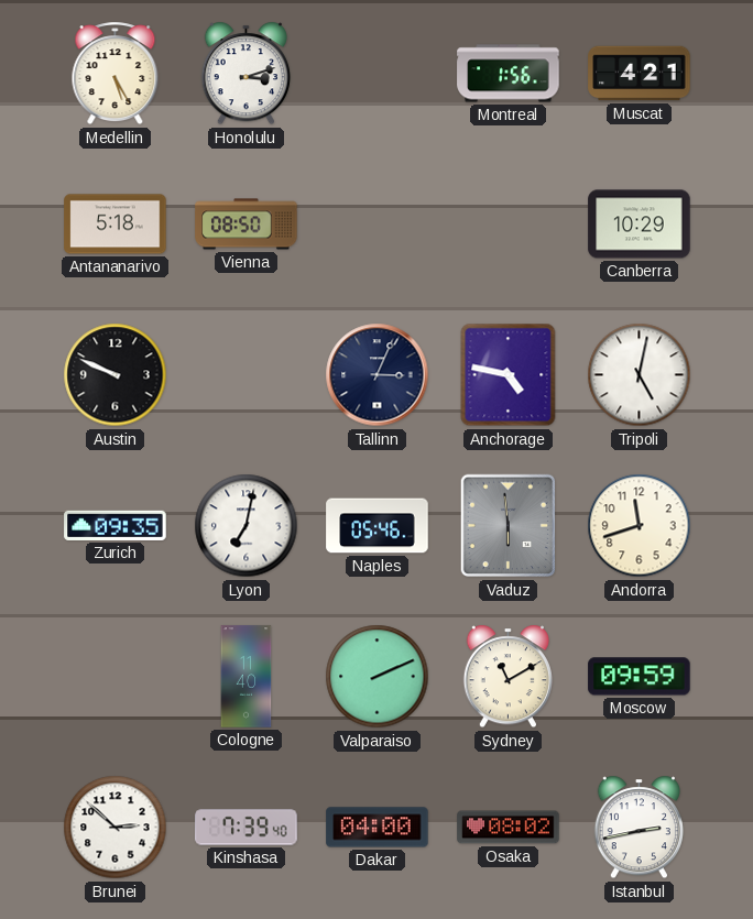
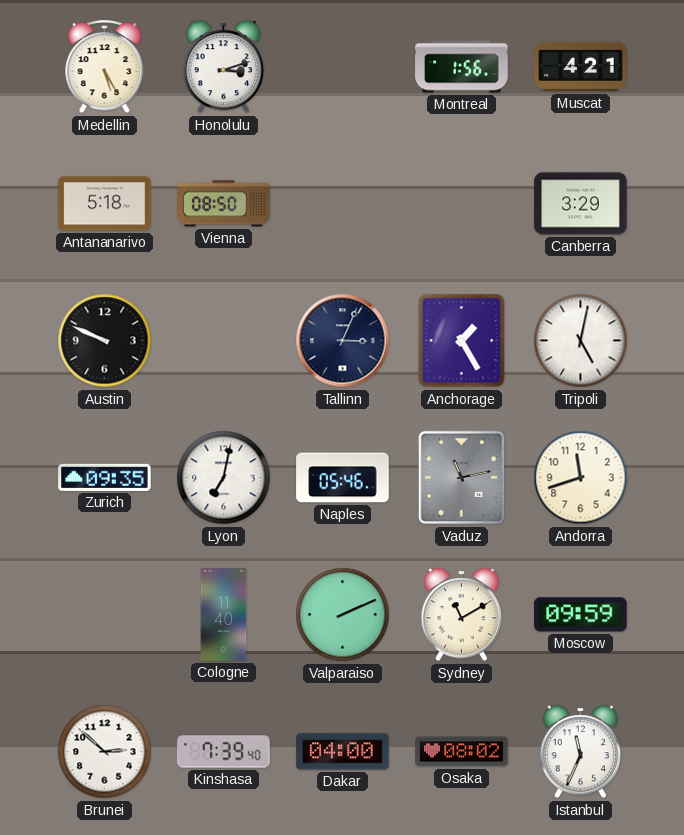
Canberra: 10:29 -> 3:29 (581, 204)
Anchorage: 4:47 -> 1:25 (462, 341)
Vaduz: 5:59 -> 11:13 (462, 478)
Istanbul: 2:43 -> 11:34 (580, 752)
